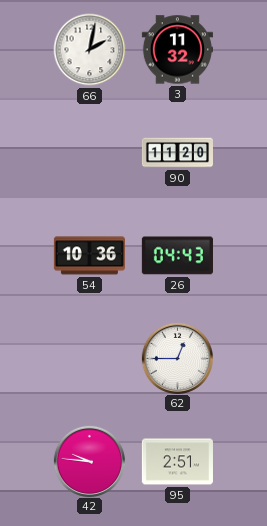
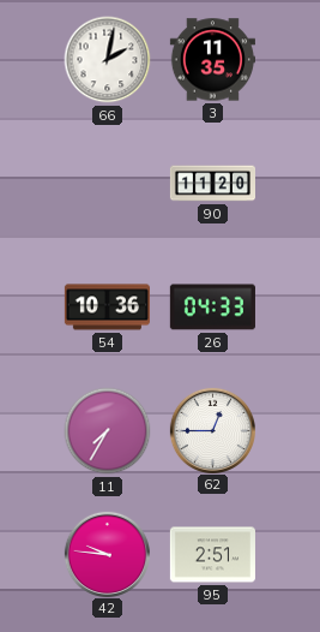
3: 11:32 -> 11:35 (212, 60)
26: 04:43 -> 04:33 (212, 308)
11: none -> 7:35 (108, 431)
